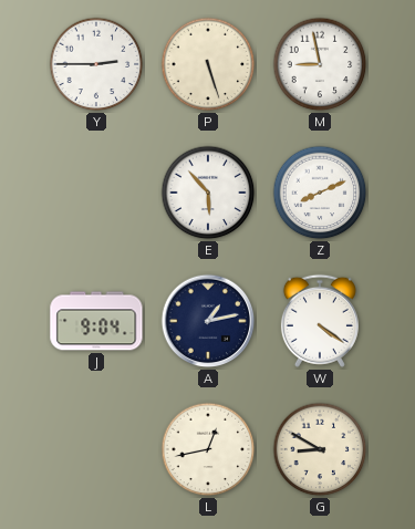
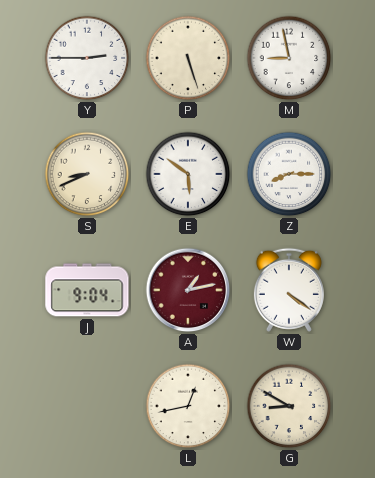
S: none -> 8:41 (87, 174)
E: 5:53 -> 5:51 (188, 174)
Z: 8:11 -> 8:15 (289, 174)
A dial: navy -> burgundy (188, 290)
